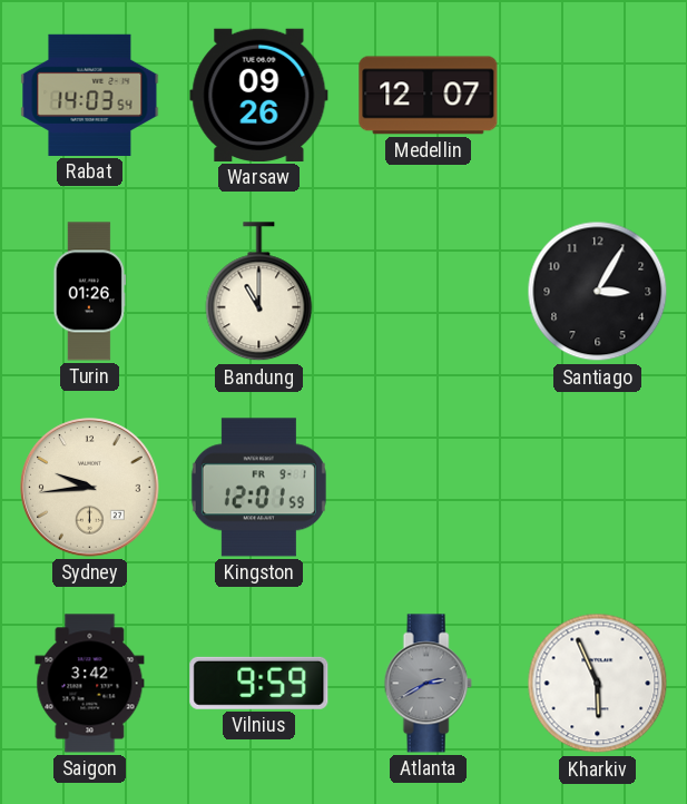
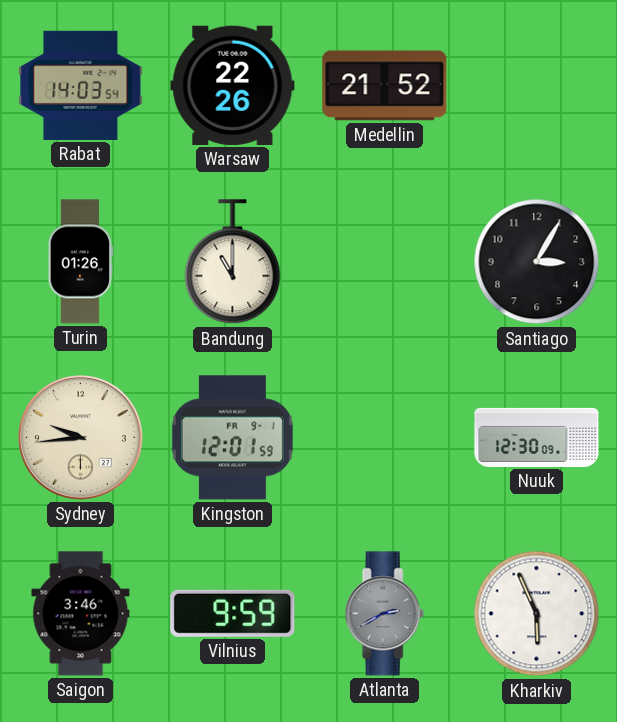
Warsaw: 09:26 -> 22:26 (233, 85)
Medellin: 12:07 -> 21:52 (385, 86)
Nuuk: none -> 12:30 (537, 437)
Saigon: 3:42 -> 3:46 (81, 614)
